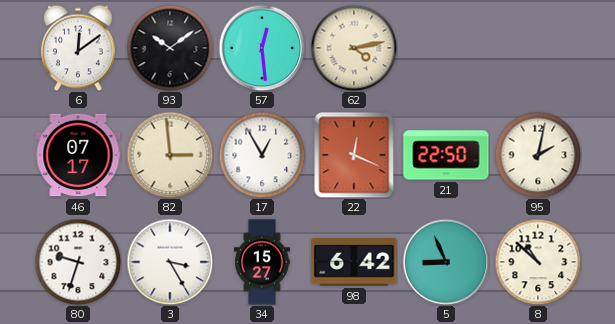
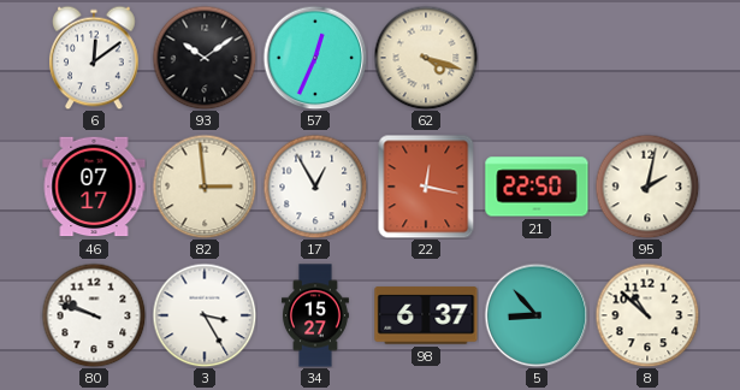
57: 12:29 -> 12:34 (315, 58)
62: 4:13 -> 4:18 (426, 58)
22: 12:19 -> 12:17 (426, 187)
80: 9:33 -> 9:48 (94, 315)
98: 6:42 -> 6:37 (426, 315)
5: 8:56 -> 8:53 (537, 315)
